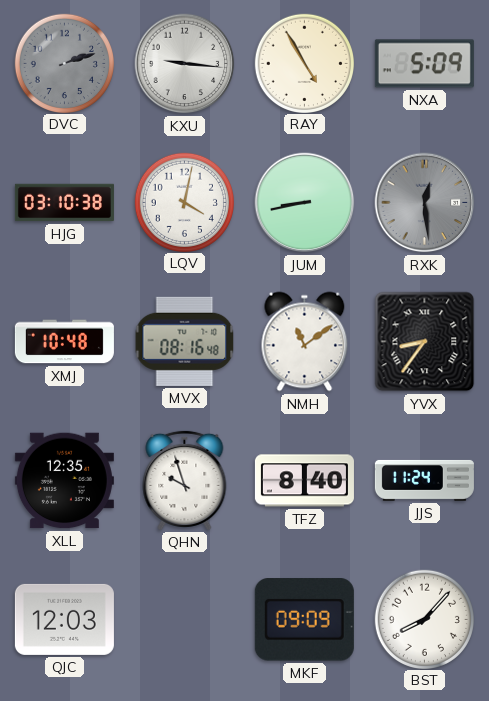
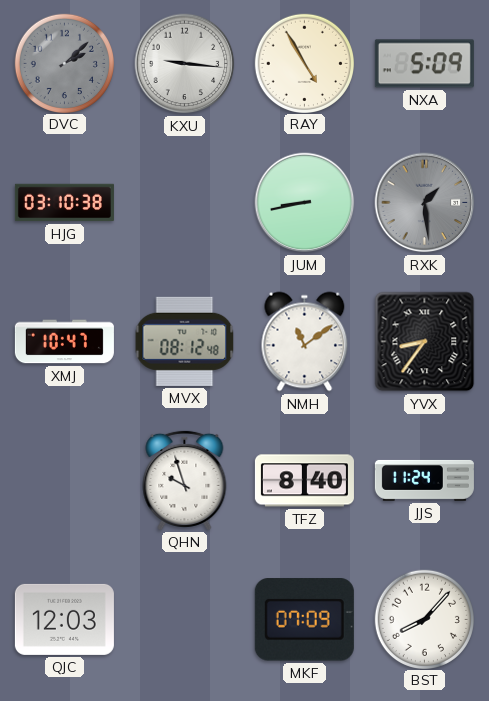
DVC: 2:12 -> 2:08 (64, 63)
LQV: 4:02 -> none (184, 202)
RXK: 12:29 -> 1:29 (425, 203)
XMJ: 10:48 -> 10:47 (64, 342)
MVX: 08:16 -> 08:12 (185, 341)
XLL: 12:35 -> none (64, 481)
MKF: 09:09 -> 07:09 (304, 620)
